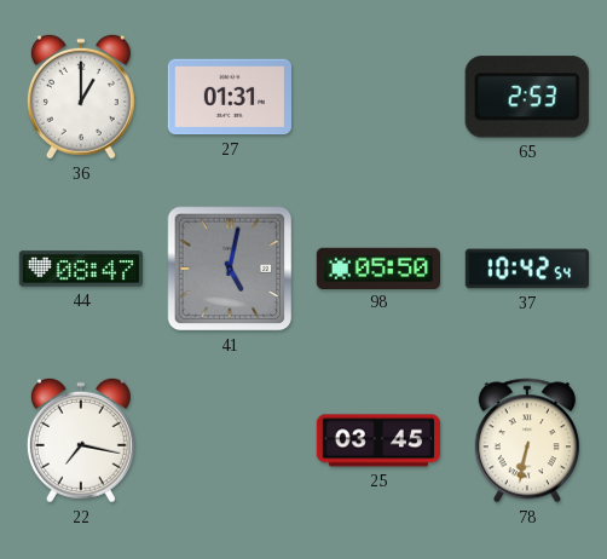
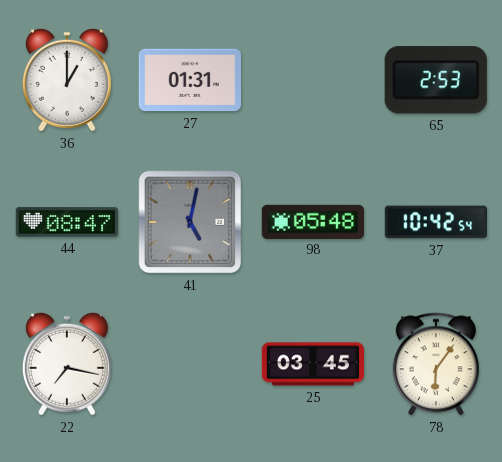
98: 05:50 -> 05:48 (312, 221)
78: 6:32 -> 6:06 (436, 364)
